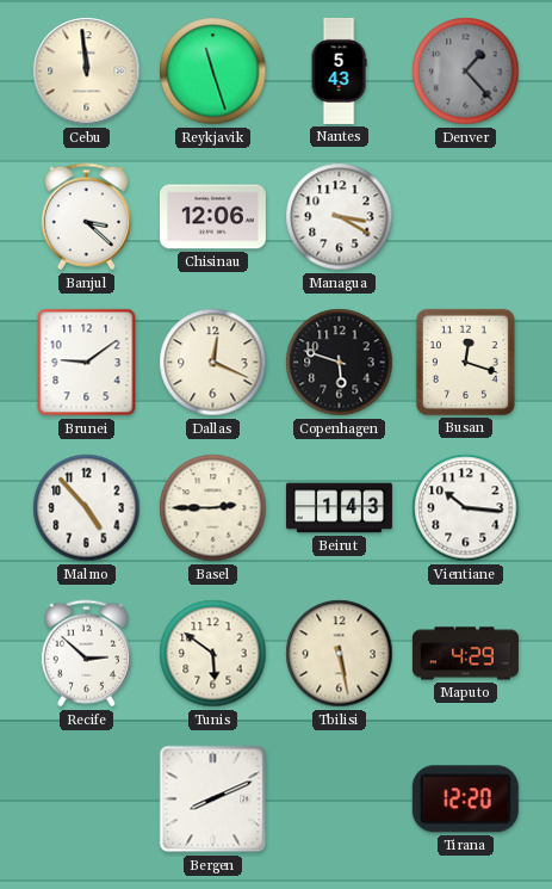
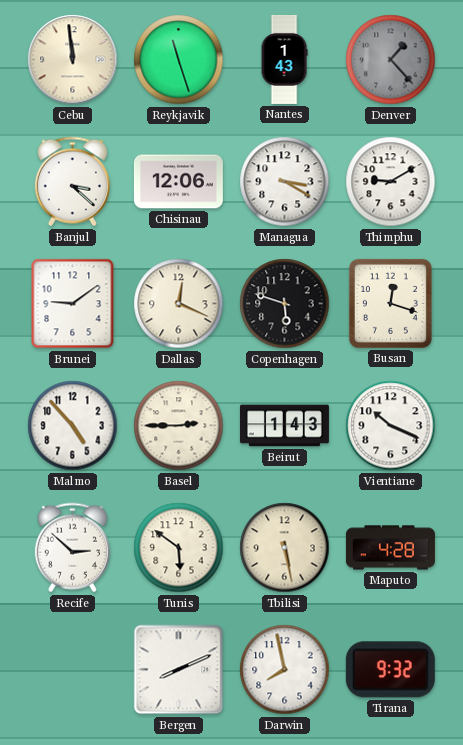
Nantes: 5:43 -> 1:43 (284, 59)
Thimphu: none -> 9:10 (391, 182)
Vientiane: 10:16 -> 10:19 (391, 426)
Maputo: 4:29 -> 4:28 (390, 548)
Darwin: none -> 7:58 (285, 670)
Tirana: 12:20 -> 9:32 (390, 670)
